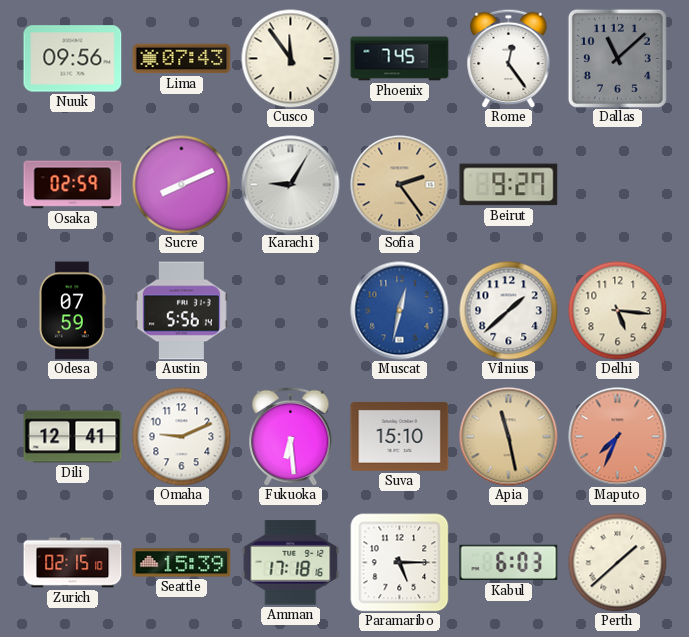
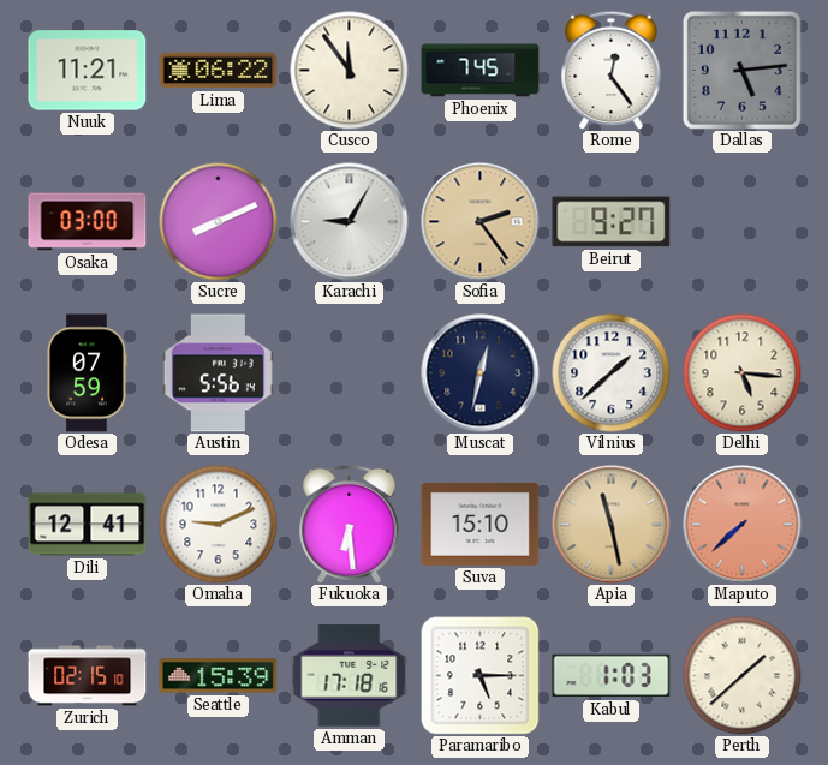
Nuuk: 09:56 -> 11:21 (88, 71)
Lima: 07:43 -> 06:22 (219, 71)
Dallas: 11:08 -> 5:14 (741, 70)
Osaka: 02:59 -> 03:00 (88, 222)
Muscat dial: blue -> navy (481, 373)
Maputo: 7:34 -> 7:38 (743, 525)
Kabul: 6:03 -> 1:03 (612, 676)
